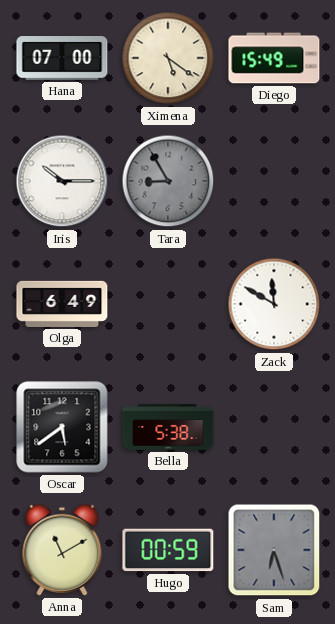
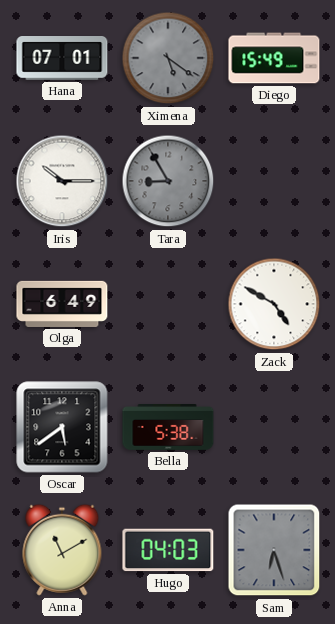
Hana: 07:00 -> 07:01 (62, 59)
Ximena dial: cream -> grey (168, 58)
Zack: 11:50 -> 4:50 (274, 304)
Hugo: 00:59 -> 04:03 (168, 550)
